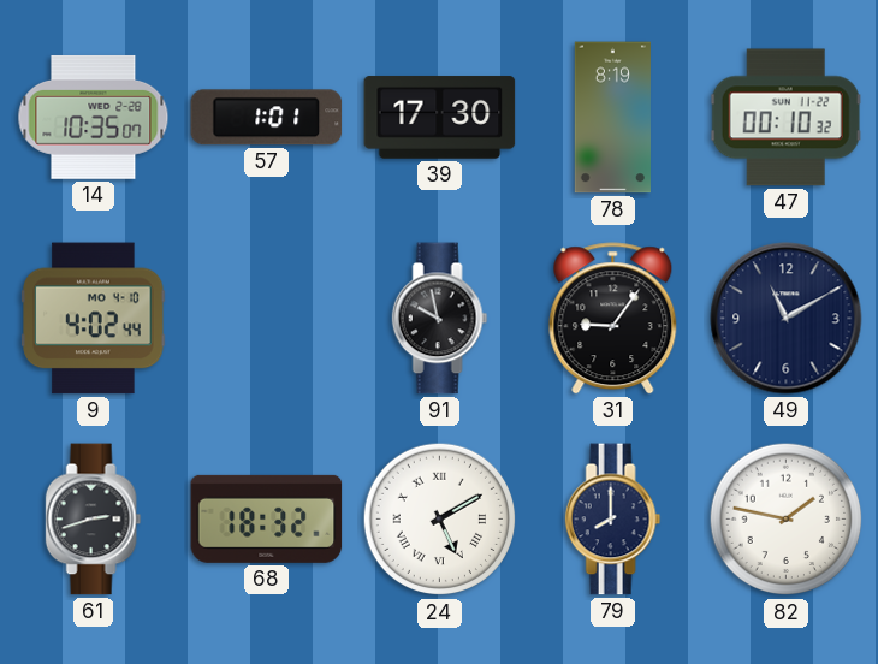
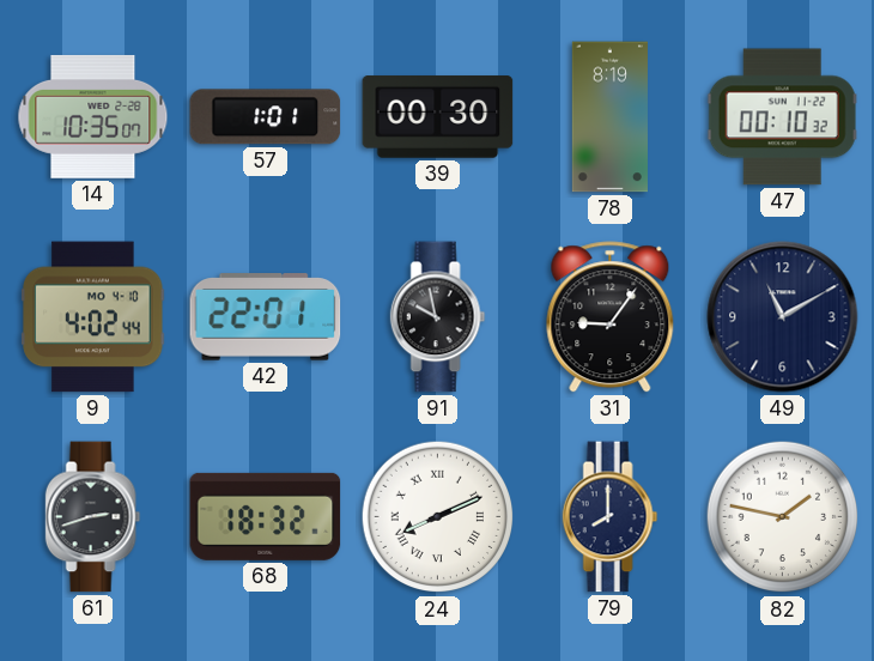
39: 17:30 -> 00:30 (438, 117)
42: none -> 22:01 (266, 317)
24: 5:10 -> 8:11 (438, 517)
